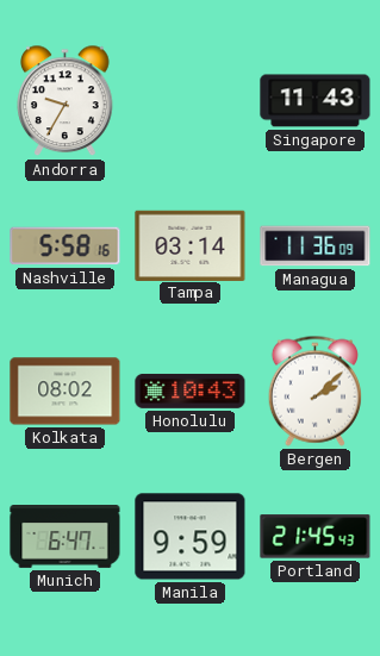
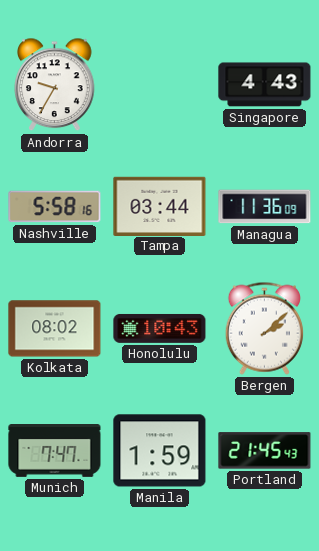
Singapore: 11:43 -> 4:43 (265, 85)
Tampa: 03:14 -> 03:44 (160, 206)
Munich: 6:47 -> 7:47 (55, 451)
Manila: 9:59 -> 1:59 (160, 451)
